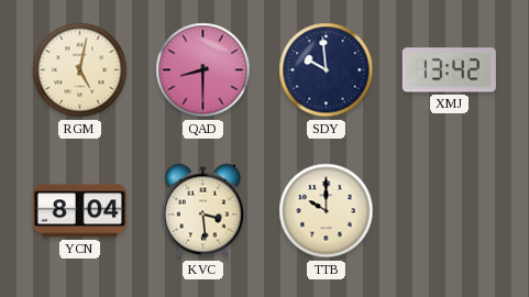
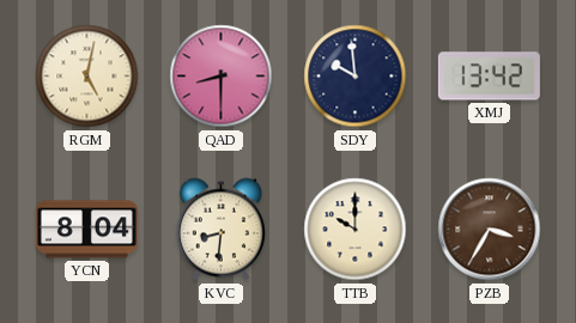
KVC: 3:29 -> 8:31 (220, 230)
PZB: none -> 3:35 (490, 230)
